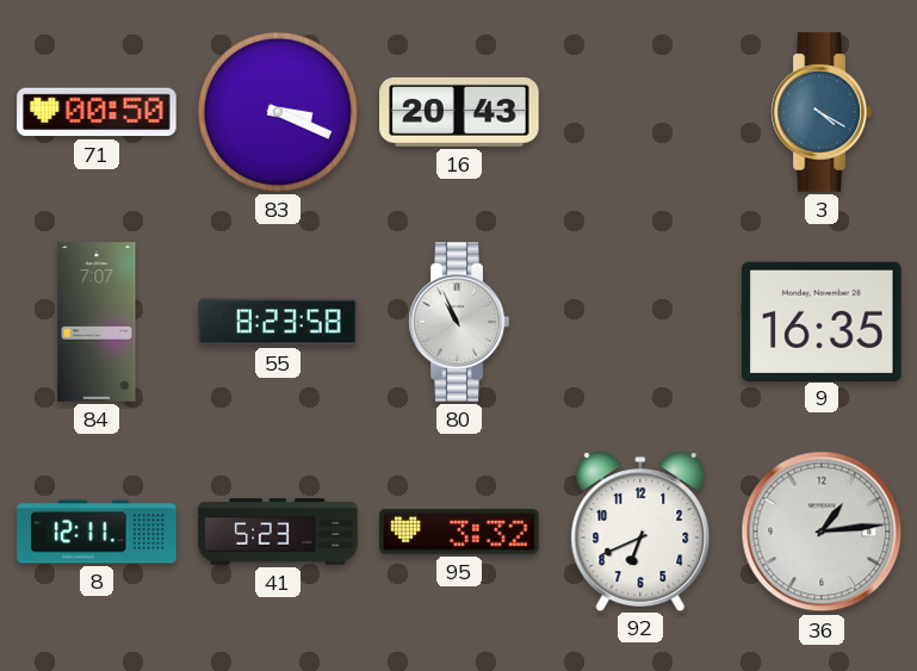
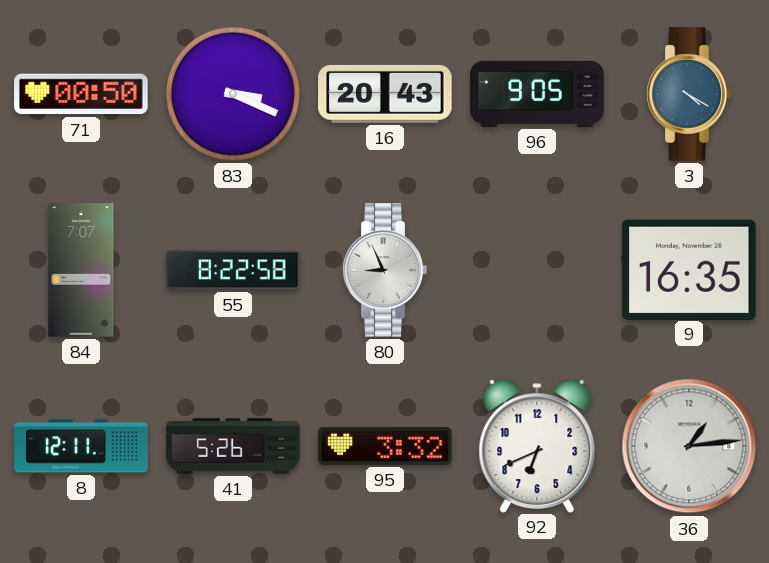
96: none -> 9:05 (537, 94)
55: 8:23 -> 8:22 (233, 270)
80: 10:56 -> 8:56 (385, 270)
41: 5:23 -> 5:26 (233, 446)
